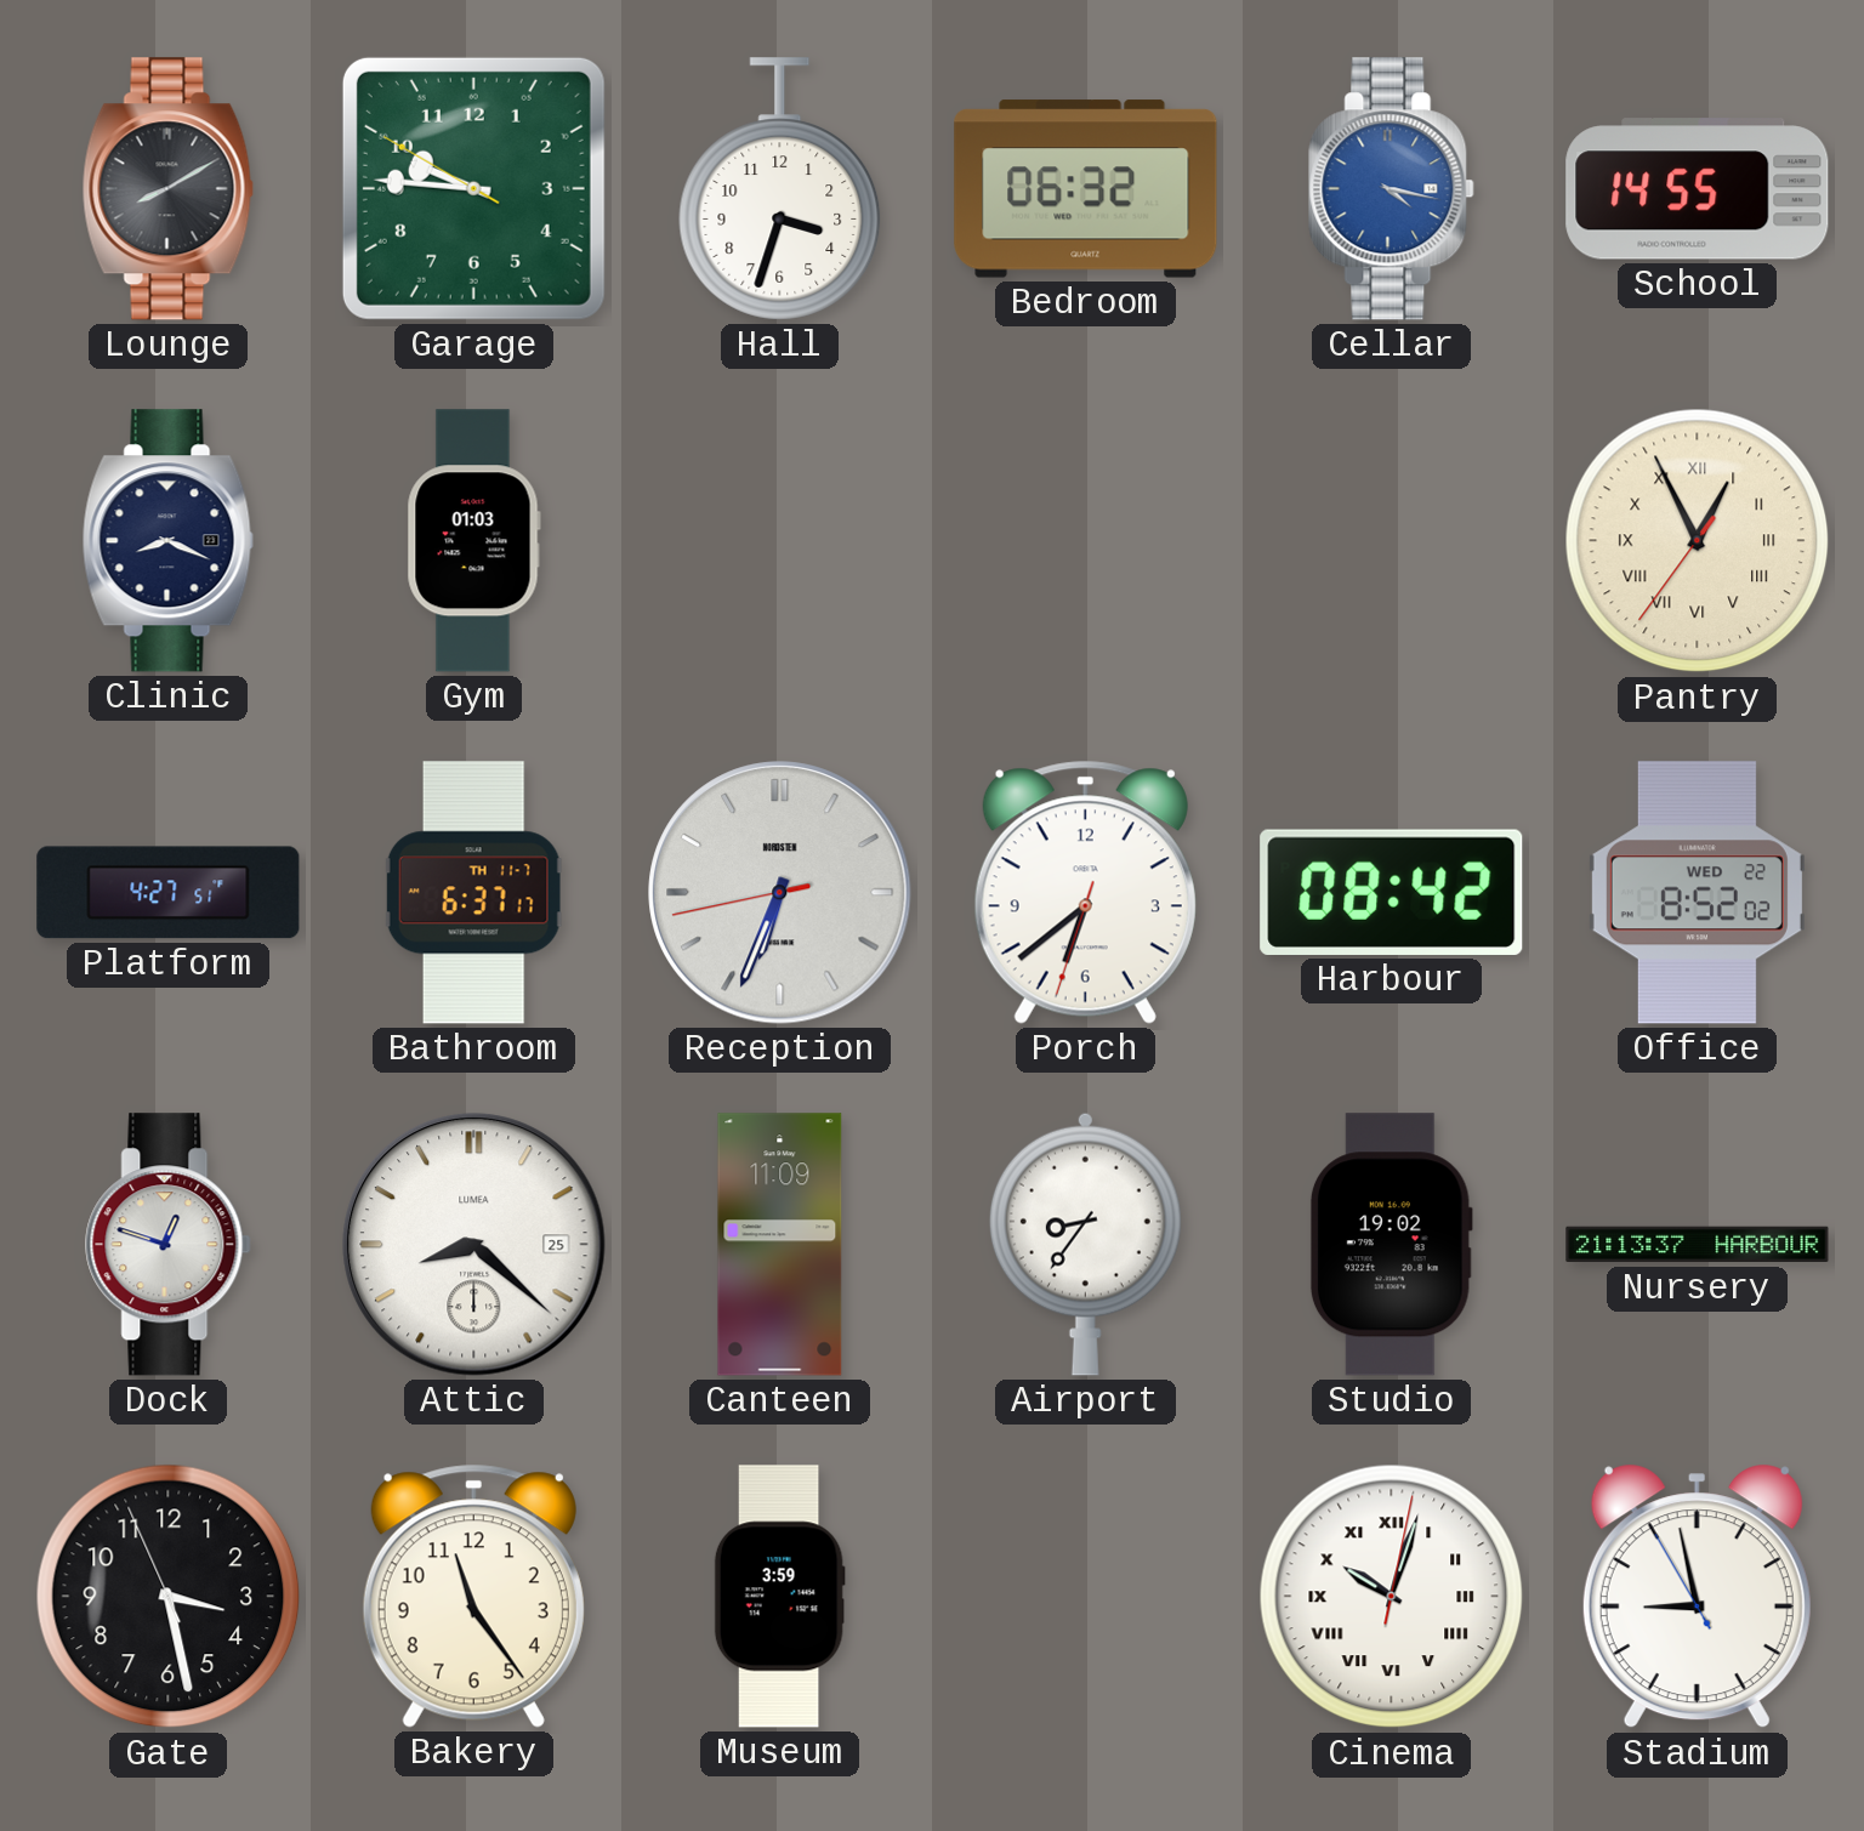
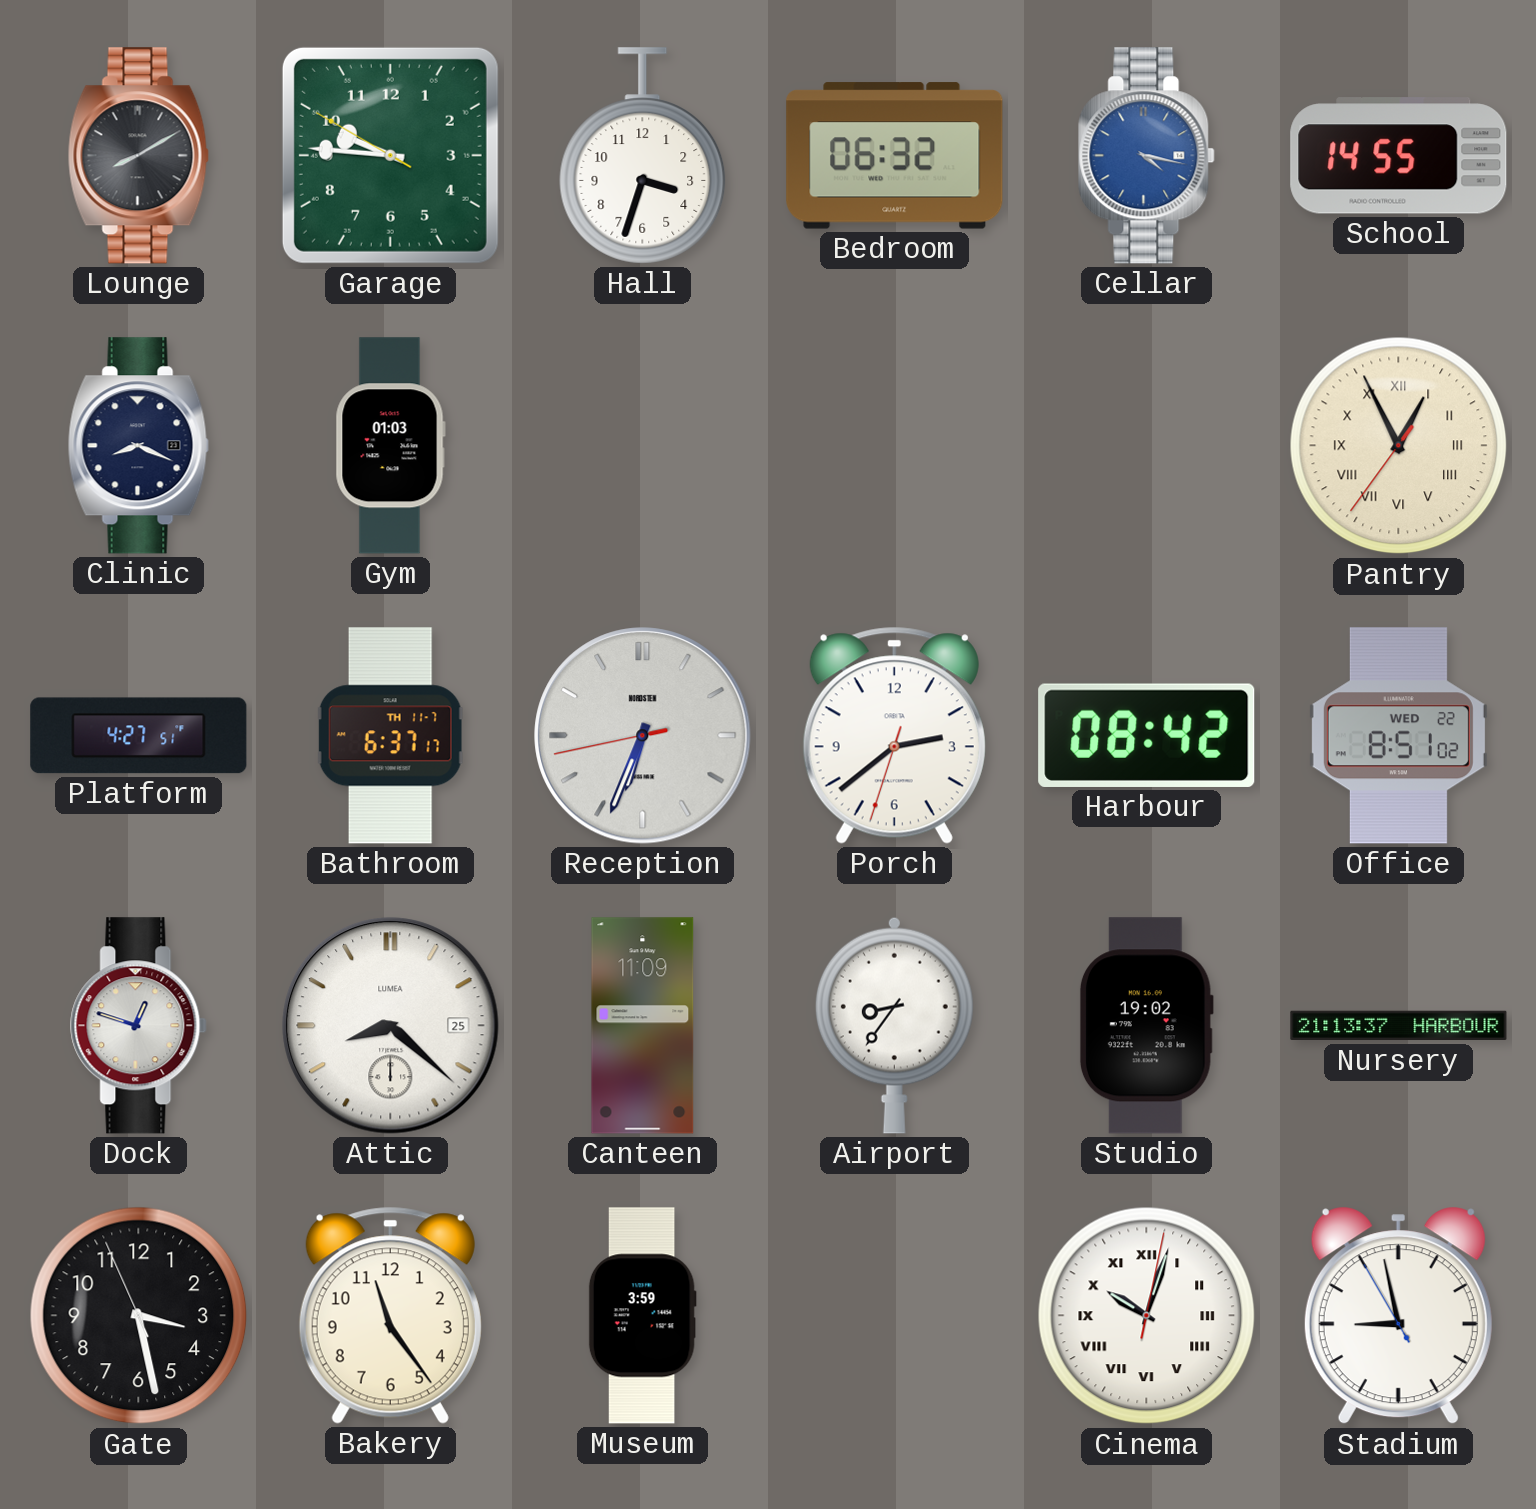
Porch: 6:38 -> 2:38 (894, 735)
Office: 8:52 -> 8:51 (1398, 736)
